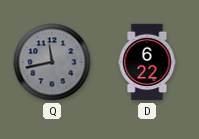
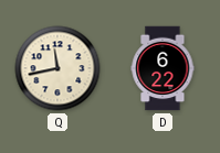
Q dial: grey -> cream (57, 68)
